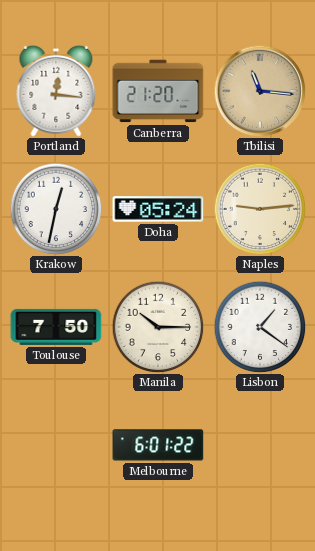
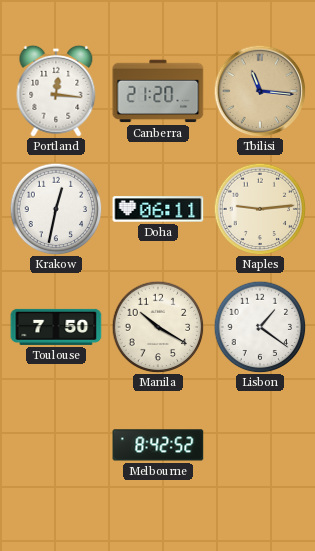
Doha: 05:24 -> 06:11 (158, 209)
Manila: 10:15 -> 10:20 (158, 327)
Melbourne: 6:01 -> 8:42 (158, 445)
